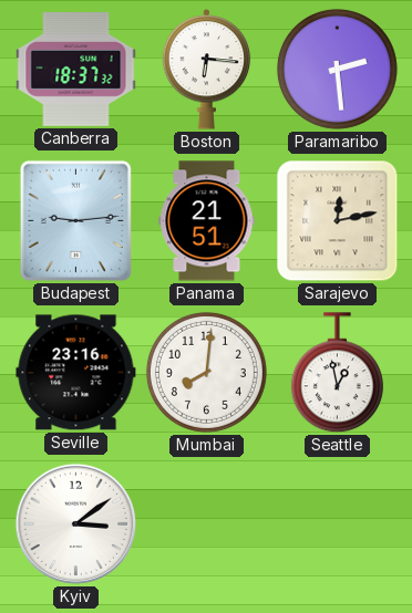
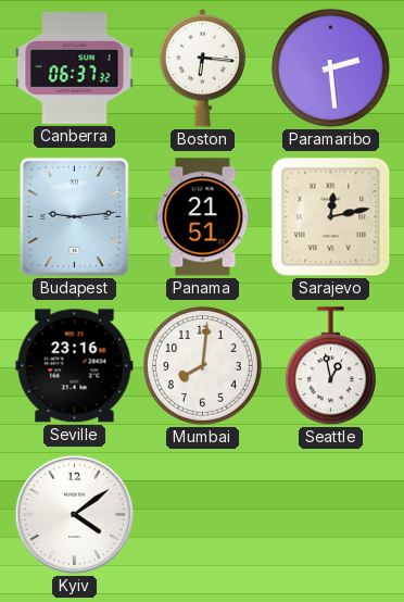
Canberra: 18:37 -> 06:37 (75, 68)
Kyiv: 3:09 -> 4:09 (75, 515)
